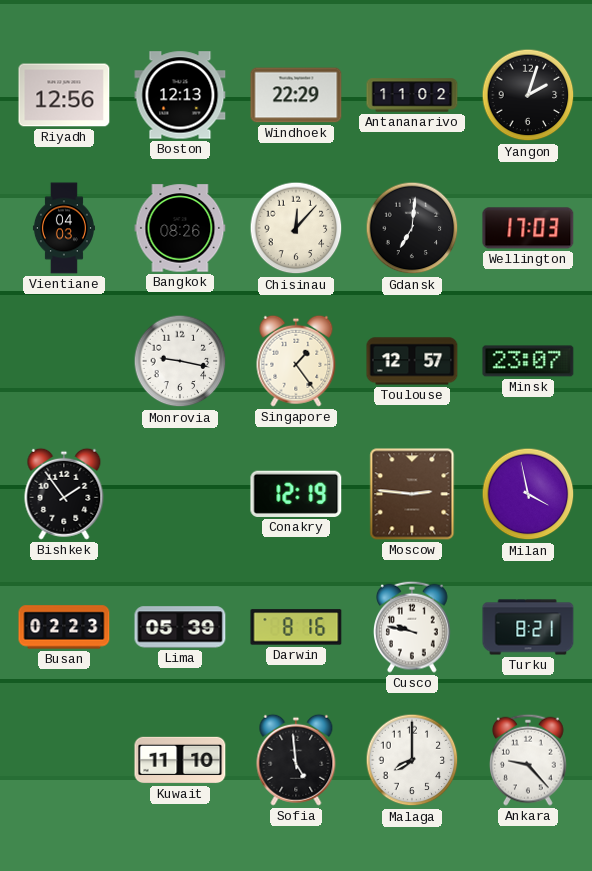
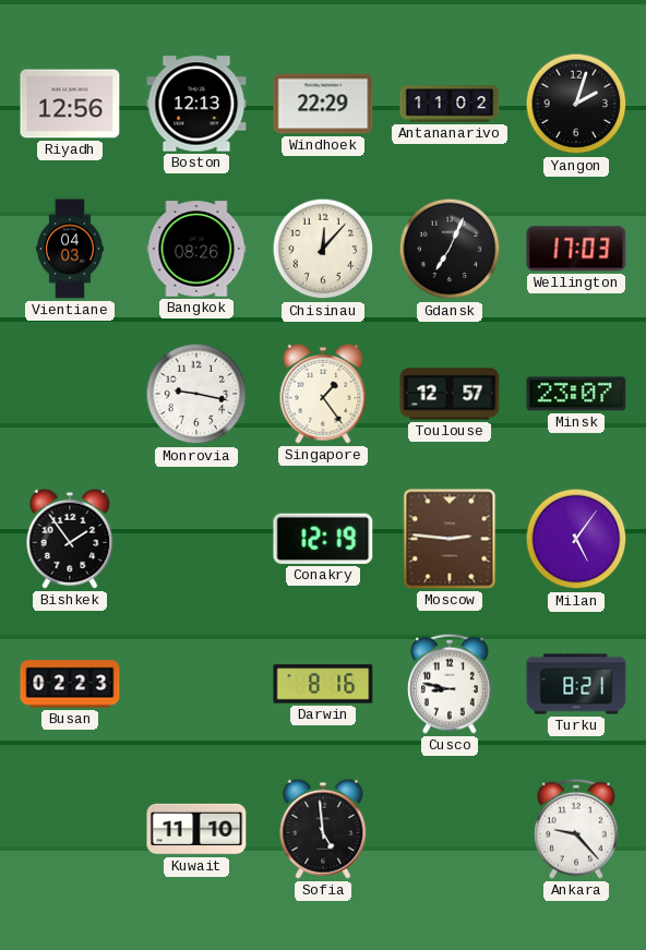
Gdansk: 7:01 -> 7:04 (450, 249)
Milan: 3:58 -> 5:06 (576, 539)
Lima: 05:39 -> none (180, 627)
Cusco: 9:47 -> 8:47 (451, 684)
Malaga: 8:00 -> none (412, 760)
